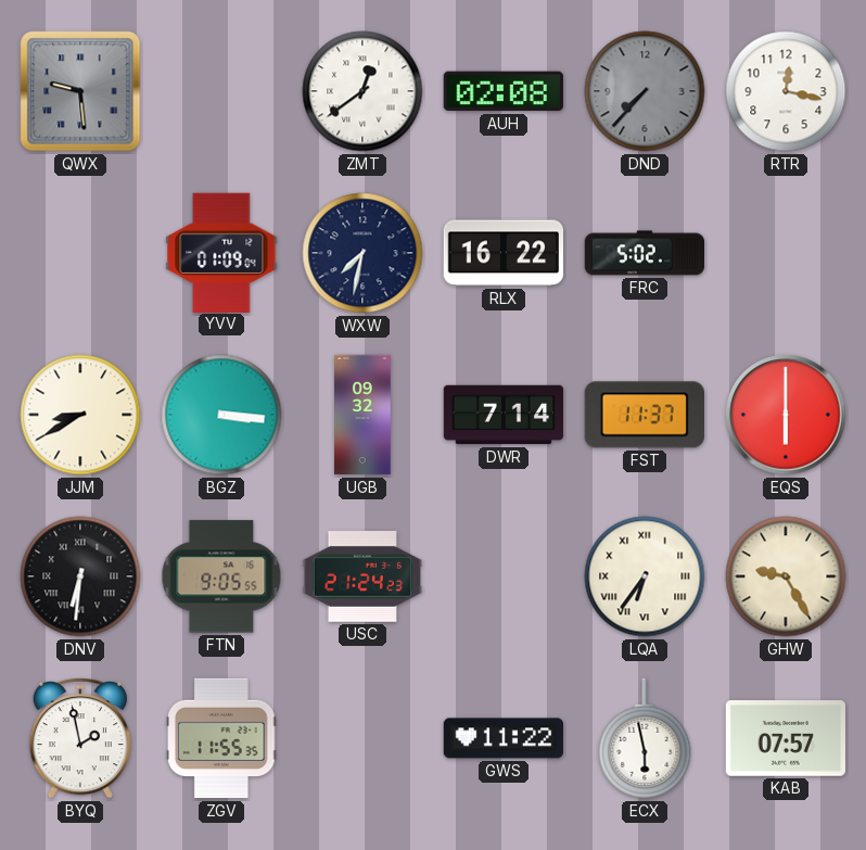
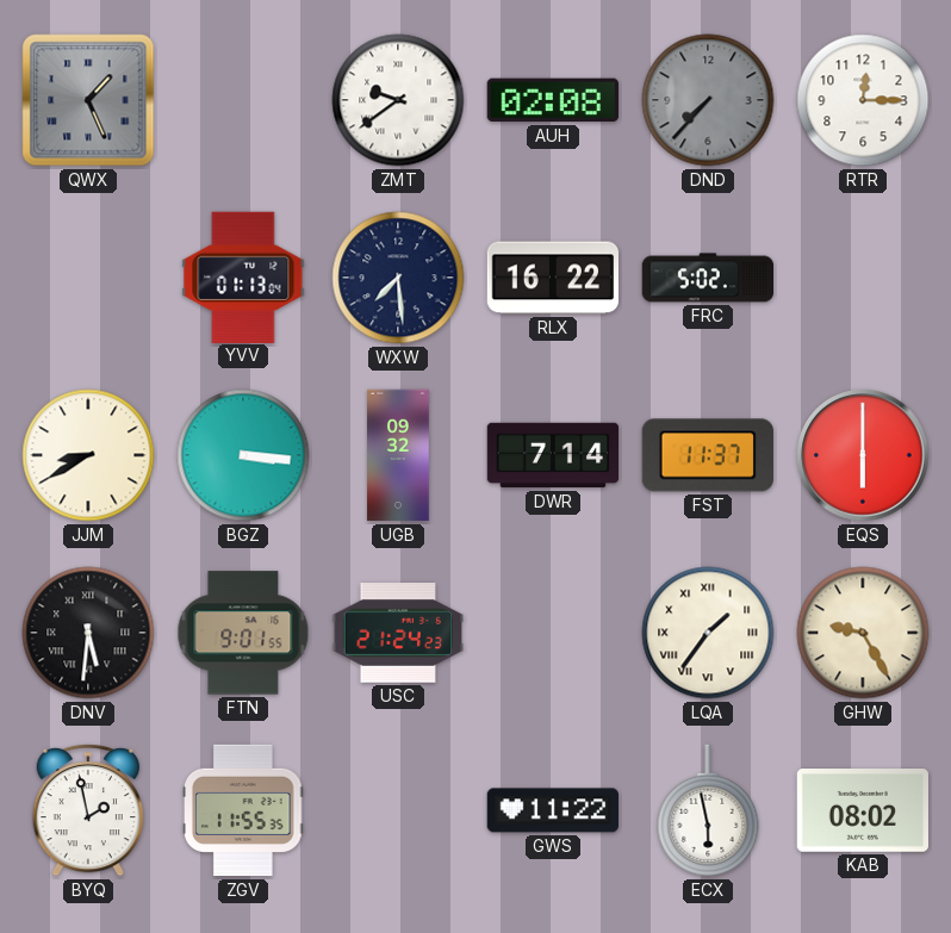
QWX: 9:29 -> 1:26 (88, 100)
ZMT: 12:39 -> 9:39 (398, 100)
RTR: 12:17 -> 12:15 (863, 100)
YVV: 01:09 -> 01:13 (243, 276)
WXW: 7:32 -> 7:29 (398, 278)
DNV: 6:31 -> 5:31 (88, 633)
FTN: 9:05 -> 9:01 (243, 633)
LQA: 6:36 -> 1:36 (708, 633)
KAB: 07:57 -> 08:02 (862, 811)
